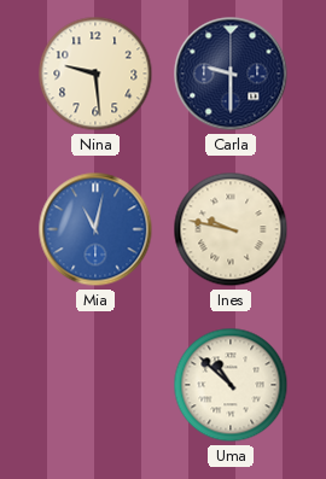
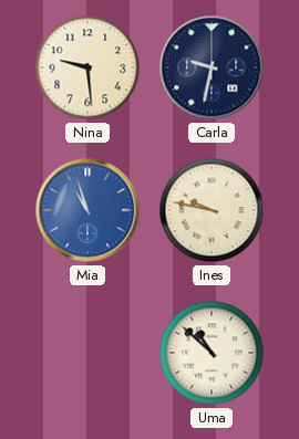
Carla: 9:30 -> 9:32 (212, 67)
Mia: 11:02 -> 10:57 (87, 210)
